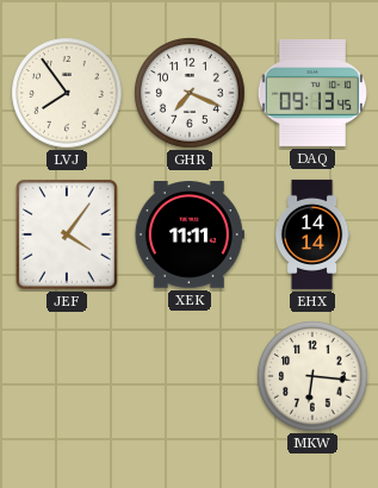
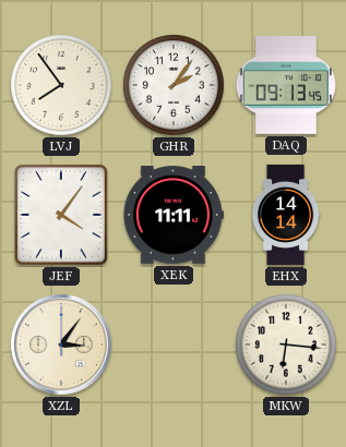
GHR: 7:19 -> 2:06 (174, 85)
XZL: none -> 3:06 (62, 346)
